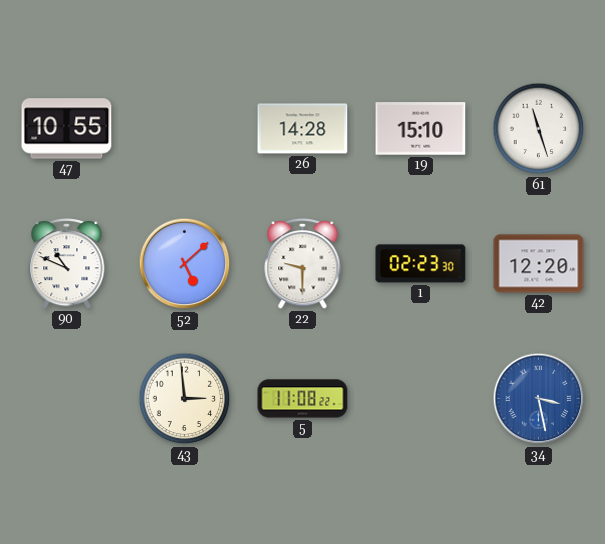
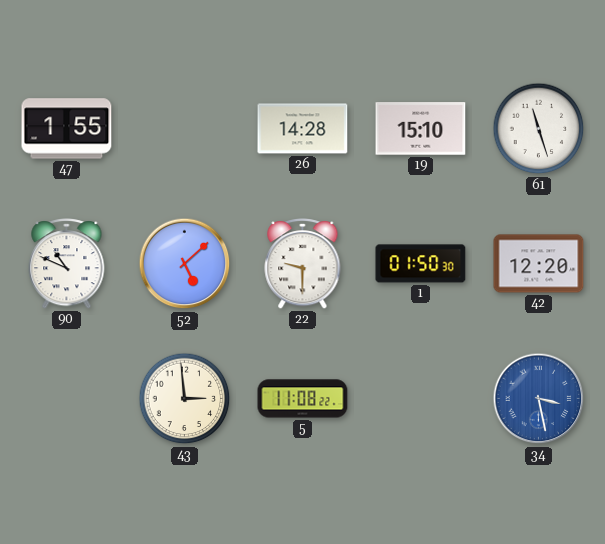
47: 10:55 -> 1:55 (67, 129)
1: 02:23 -> 01:50 (421, 264)
